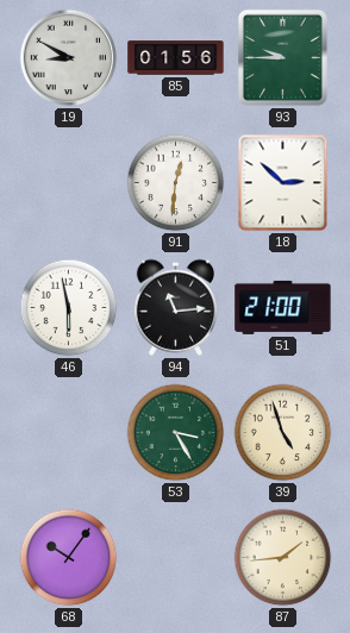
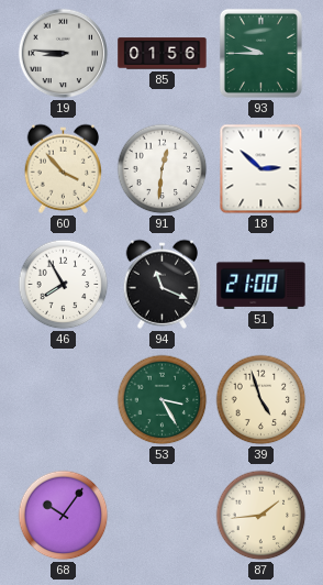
19: 8:50 -> 8:46 (64, 54)
60: none -> 3:53 (64, 168)
46: 5:58 -> 7:55 (64, 285)
94: 11:14 -> 11:19 (163, 284)
